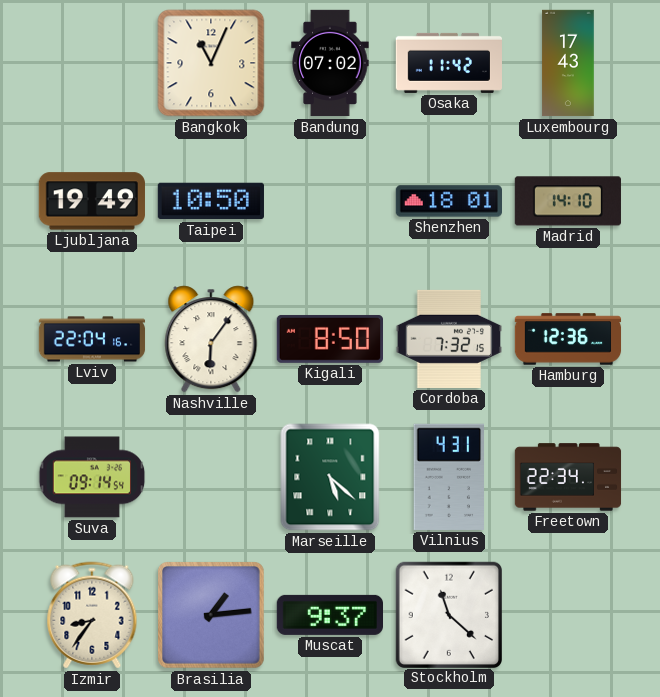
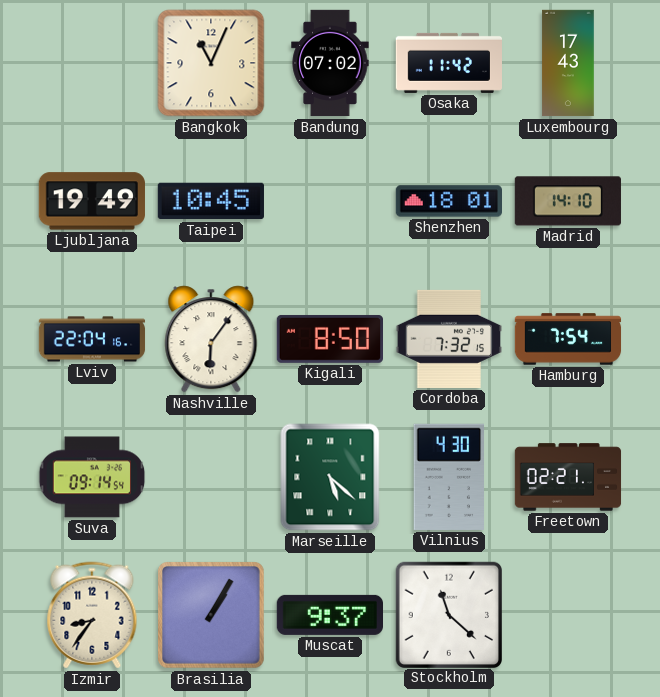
Taipei: 10:50 -> 10:45 (211, 201)
Hamburg: 12:36 -> 7:54 (568, 339)
Vilnius: 4:31 -> 4:30 (448, 477)
Freetown: 22:34 -> 02:21 (568, 477)
Brasilia: 1:14 -> 1:05 (212, 616)
